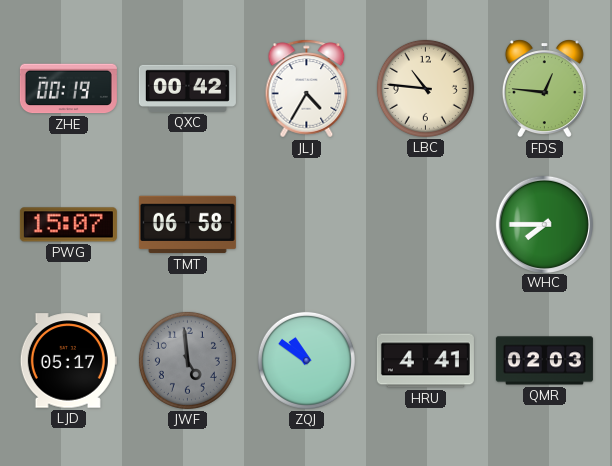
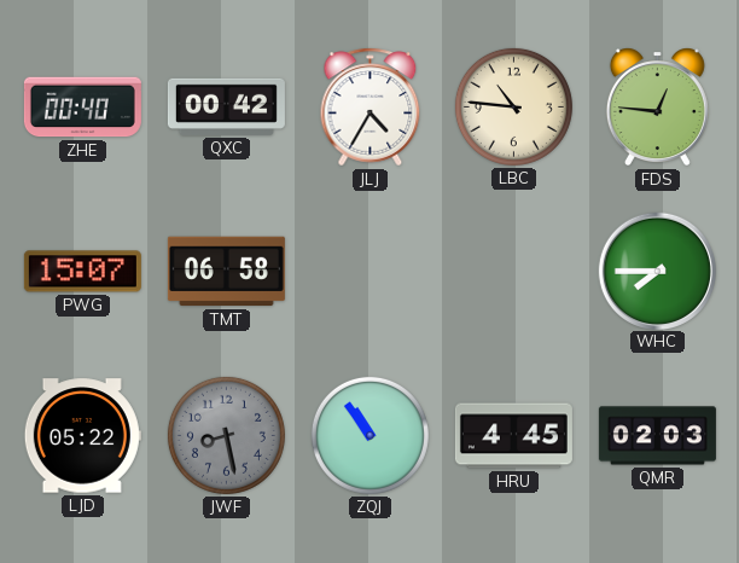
ZHE: 00:19 -> 00:40 (82, 108)
LJD: 05:17 -> 05:22 (82, 436)
JWF: 4:59 -> 8:28 (226, 435)
ZQJ: 10:51 -> 10:54 (369, 435)
HRU: 4:41 -> 4:45 (513, 436)
